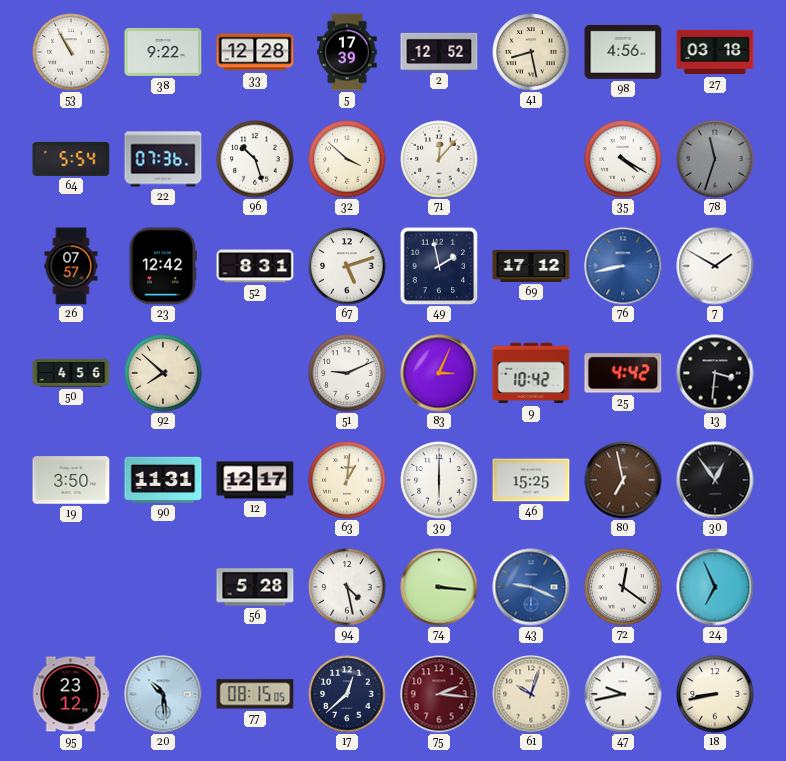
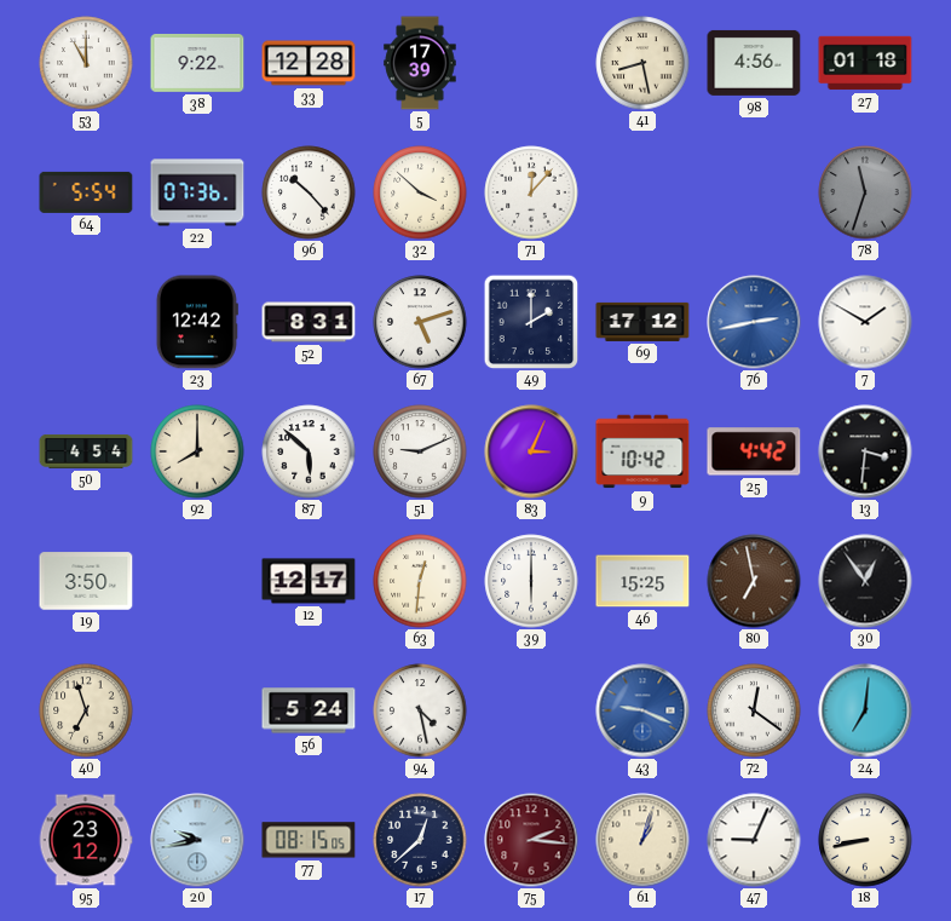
53: 10:55 -> 11:00 (86, 63)
2: 12:52 -> none (439, 52)
27: 03:18 -> 01:18 (865, 63)
96: 10:27 -> 10:23 (309, 192)
35: 4:20 -> none (623, 159)
26: 07:57 -> none (71, 266)
49: 1:58 -> 2:00 (531, 322)
76: 8:43 -> 2:43 (754, 322)
50: 4:56 -> 4:54 (86, 451)
92: 7:52 -> 8:00 (197, 451)
87: none -> 5:52 (309, 451)
90: 11:31 -> none (163, 480)
63: 1:01 -> 12:31 (420, 581)
40: none -> 6:57 (86, 710)
56: 5:28 -> 5:24 (309, 710)
74: 3:16 -> none (439, 587)
24: 6:56 -> 7:01 (865, 710)
20: 10:29 -> 9:43 (197, 840)
61: 10:03 -> 1:03 (642, 840)
47: 9:43 -> 9:04 (754, 840)
